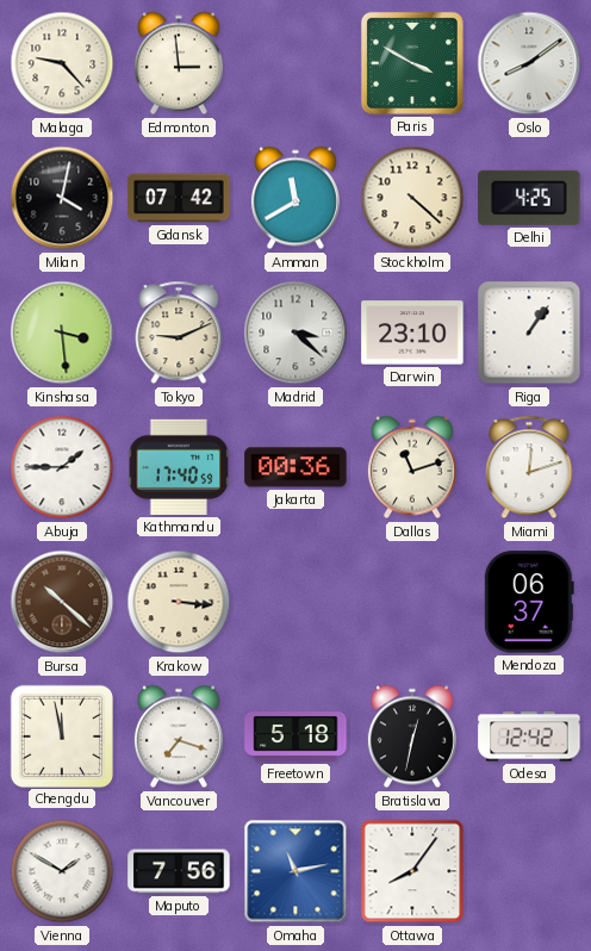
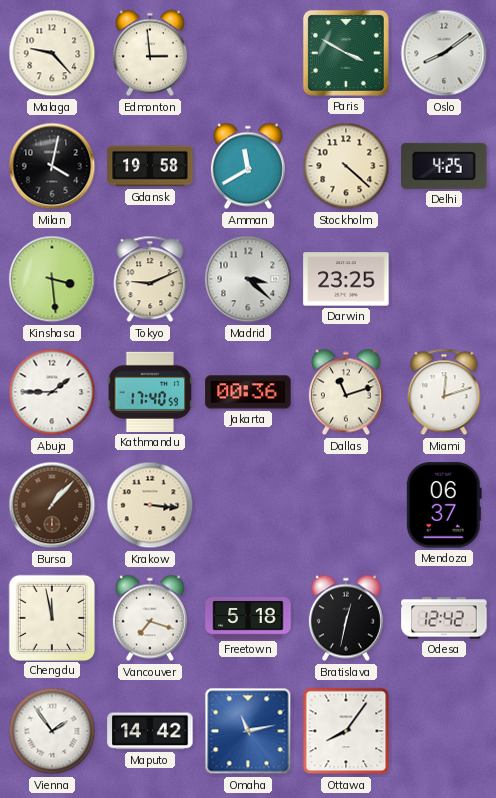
Gdansk: 07:42 -> 19:58 (150, 166)
Darwin: 23:10 -> 23:25 (346, 279)
Riga: 1:06 -> none (529, 332)
Bursa: 10:22 -> 1:07 (52, 505)
Vienna: 1:50 -> 1:54 (52, 731)
Maputo: 7:56 -> 14:42 (150, 731)
